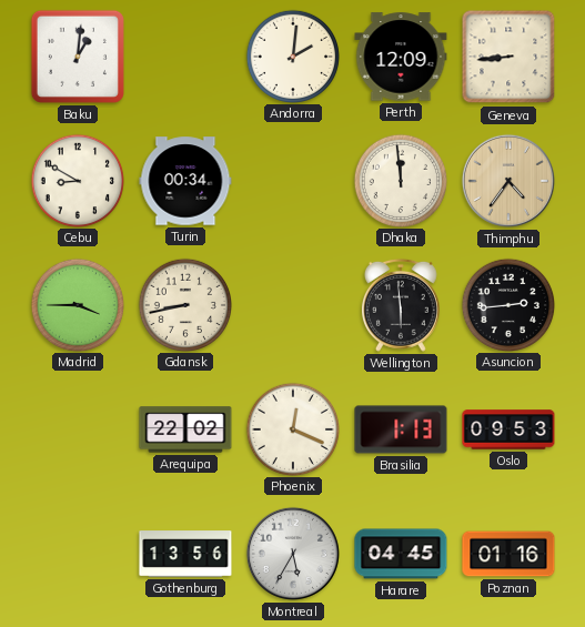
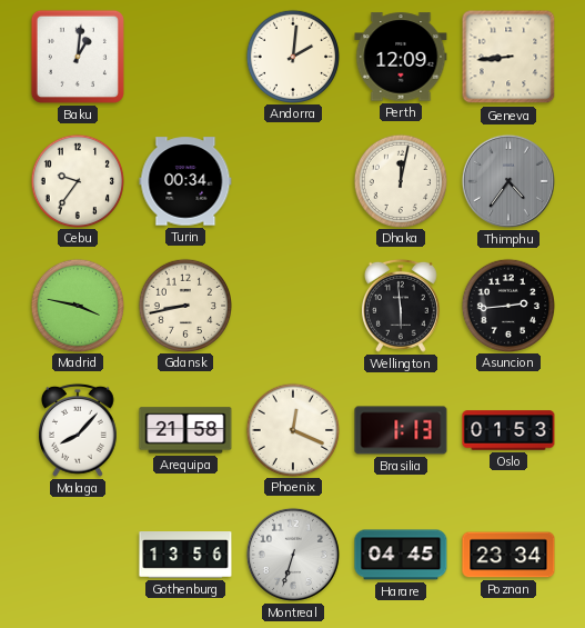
Cebu: 8:50 -> 9:36 (77, 180)
Dhaka: 11:59 -> 12:02 (400, 180)
Thimphu dial: champagne -> grey (508, 181)
Madrid: 3:45 -> 3:47 (77, 305)
Malaga: none -> 8:07 (78, 430)
Arequipa: 22:02 -> 21:58 (185, 430)
Oslo: 09:53 -> 01:53 (508, 430)
Montreal: 5:35 -> 6:33 (293, 555)
Poznan: 01:16 -> 23:34 (508, 555)
